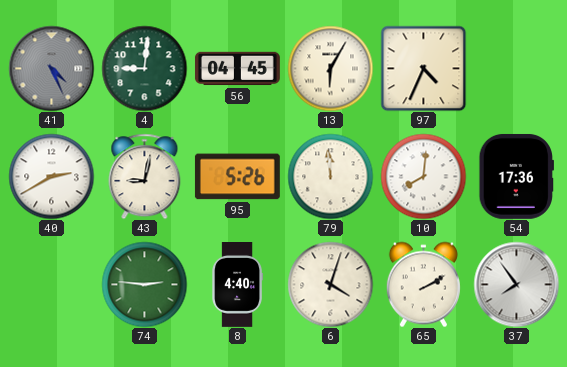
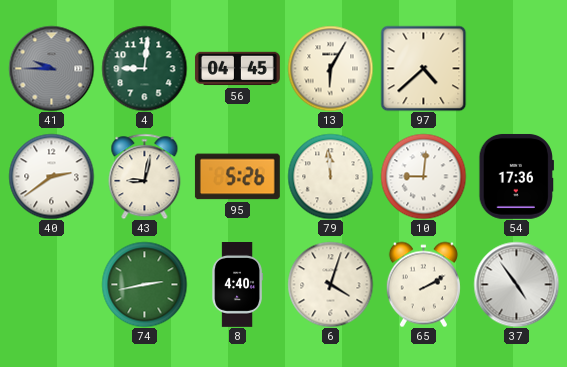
41: 4:26 -> 9:45 (51, 68)
97: 4:34 -> 4:38 (423, 68)
40: 2:40 -> 2:39 (51, 176)
10: 8:01 -> 9:01 (423, 176)
74: 2:46 -> 2:43 (144, 284)
37: 7:54 -> 4:54 (516, 284)
